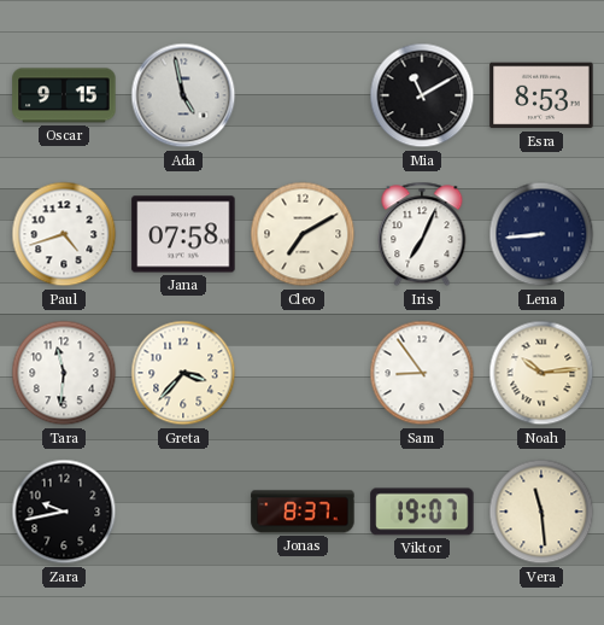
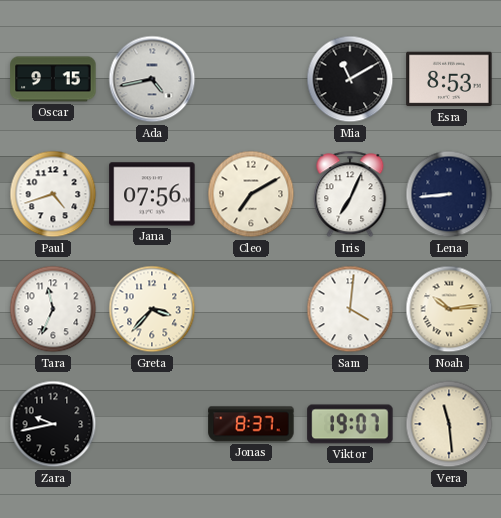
Ada: 4:58 -> 4:43 (152, 79)
Jana: 07:58 -> 07:56 (152, 194)
Tara: 11:31 -> 11:34 (53, 309)
Sam: 8:54 -> 4:01 (350, 309)
